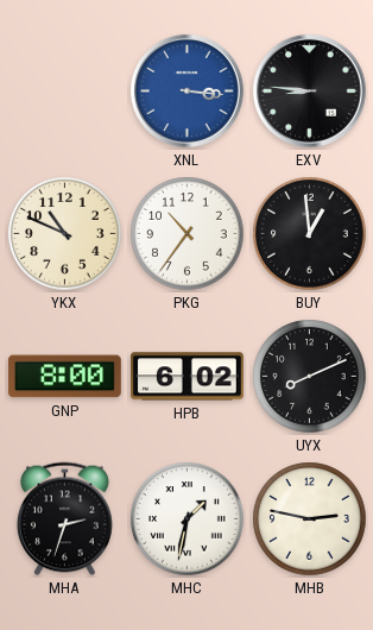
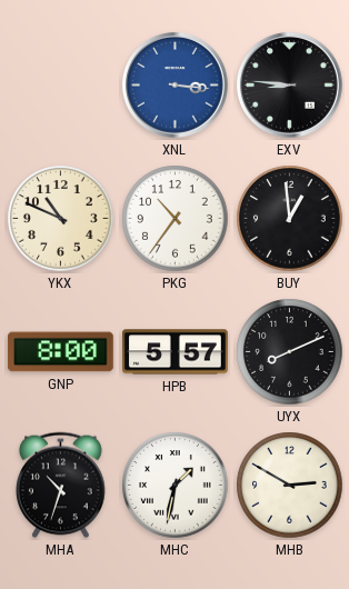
HPB: 6:02 -> 5:57 (176, 352)
MHA: 2:33 -> 10:33 (60, 486)
MHB: 2:47 -> 2:50 (290, 486)
